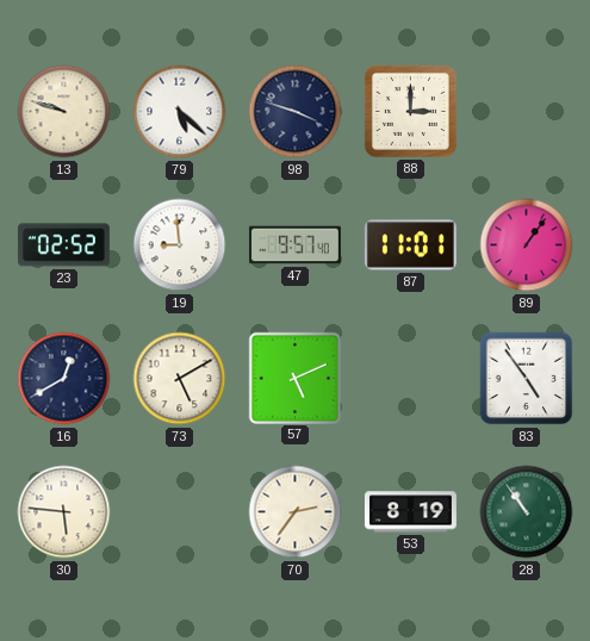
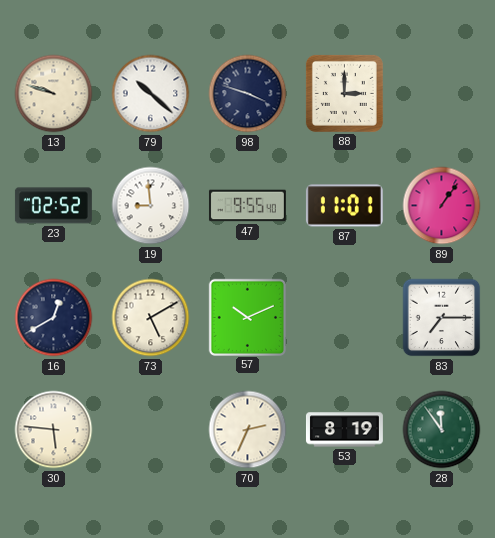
79: 5:22 -> 10:22 (151, 94)
47: 9:57 -> 9:55 (247, 206)
57: 5:11 -> 10:11 (247, 317)
83: 4:54 -> 7:15 (442, 318)
70: 2:36 -> 2:34 (248, 430)
28: 10:54 -> 11:54 (442, 430)
